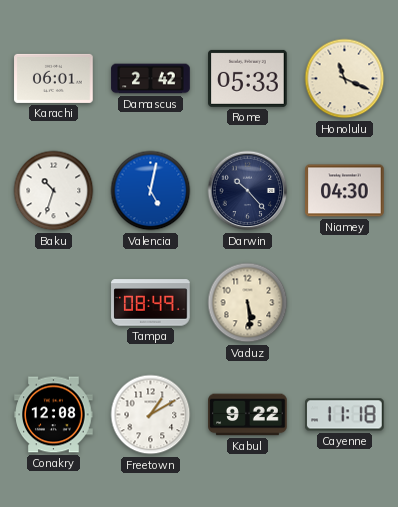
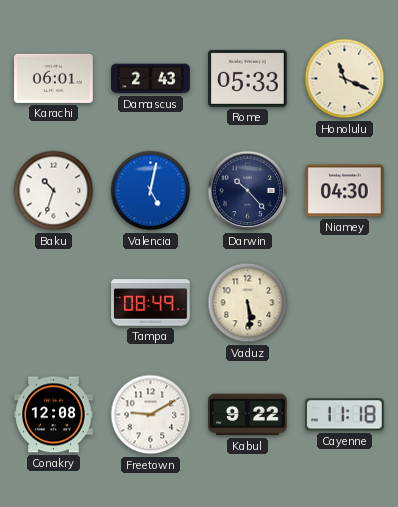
Damascus: 2:42 -> 2:43 (151, 79)
Freetown: 1:10 -> 9:10 (151, 415)
